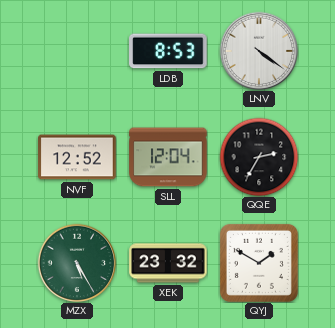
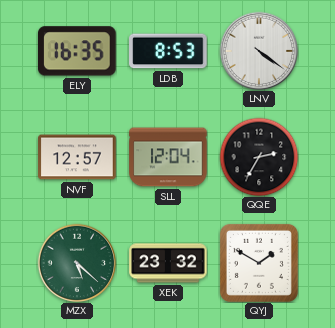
ELY: none -> 16:35 (78, 51)
NVF: 12:52 -> 12:57 (77, 157)
MZX: 5:25 -> 5:22 (77, 263)
